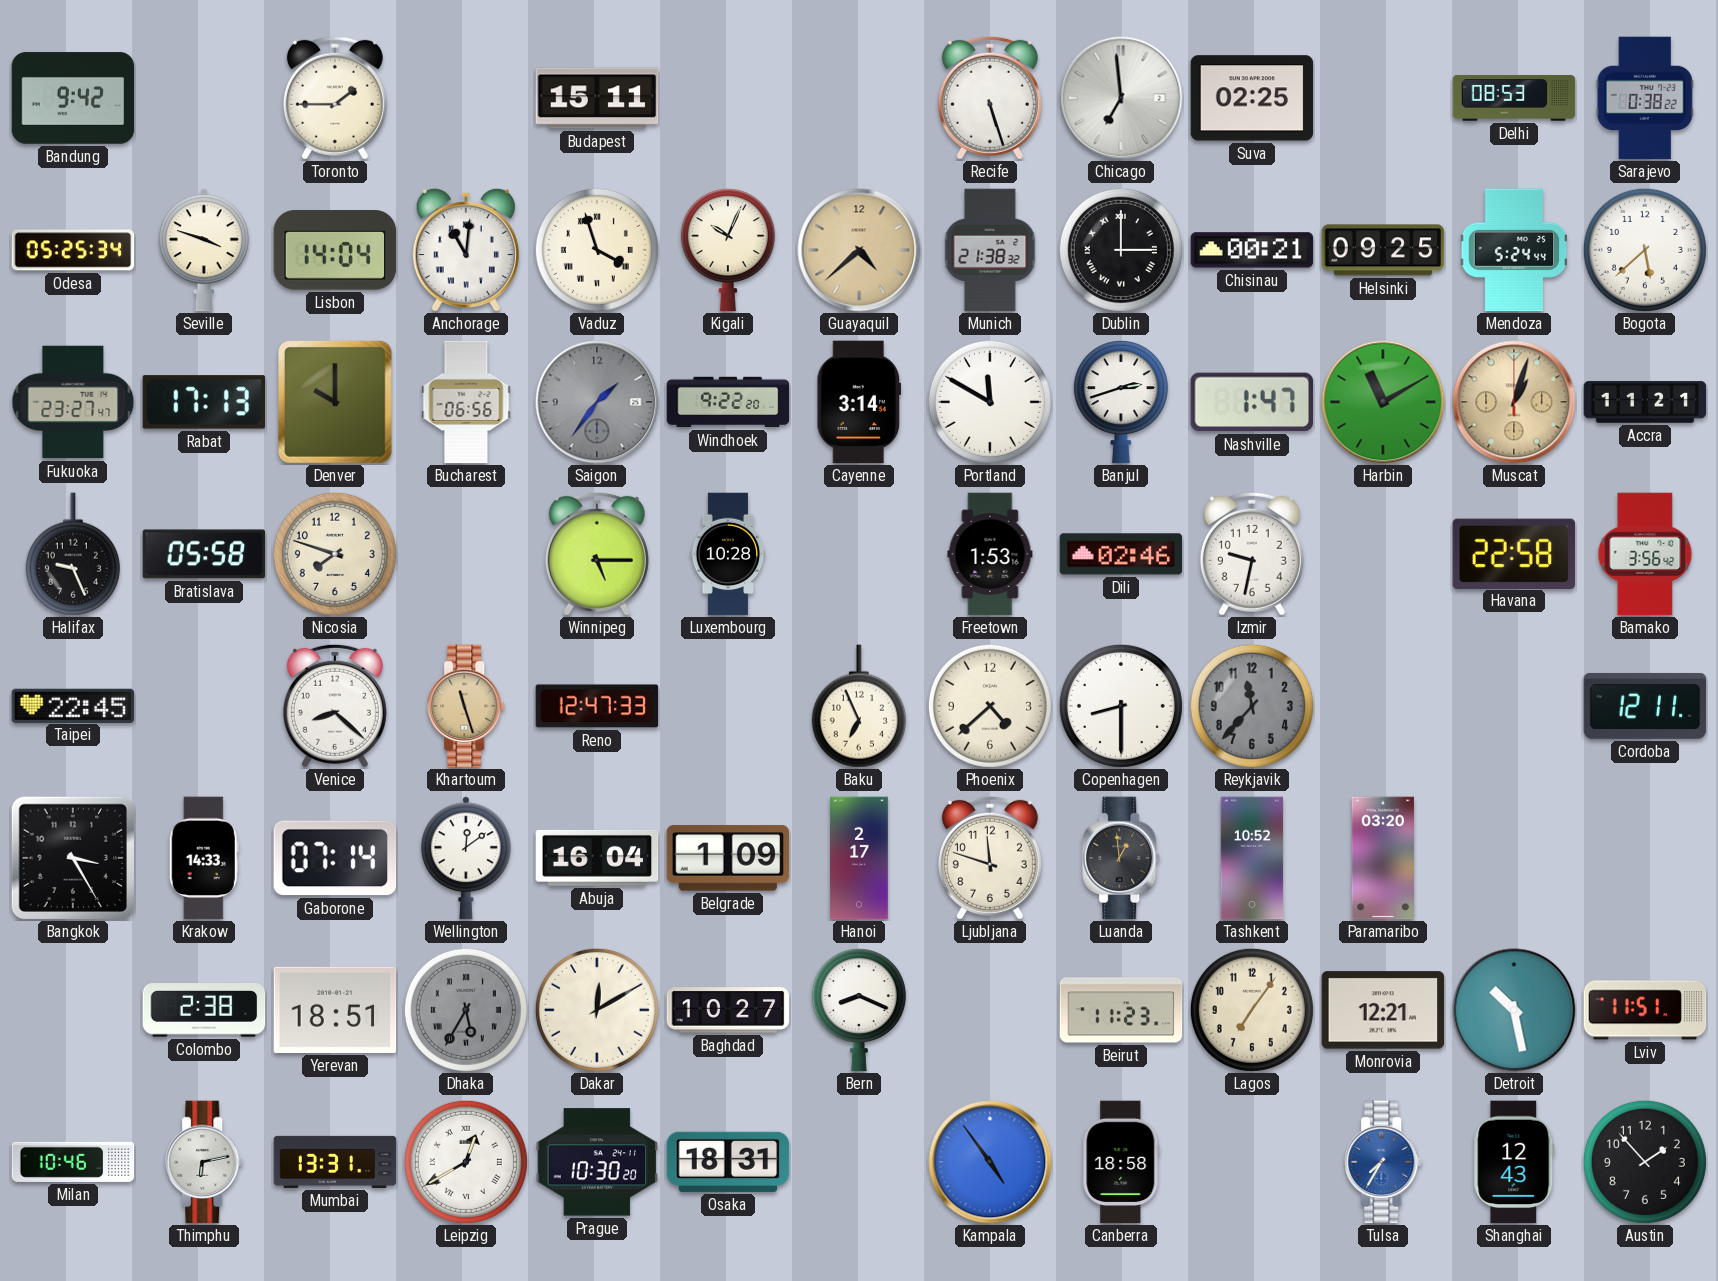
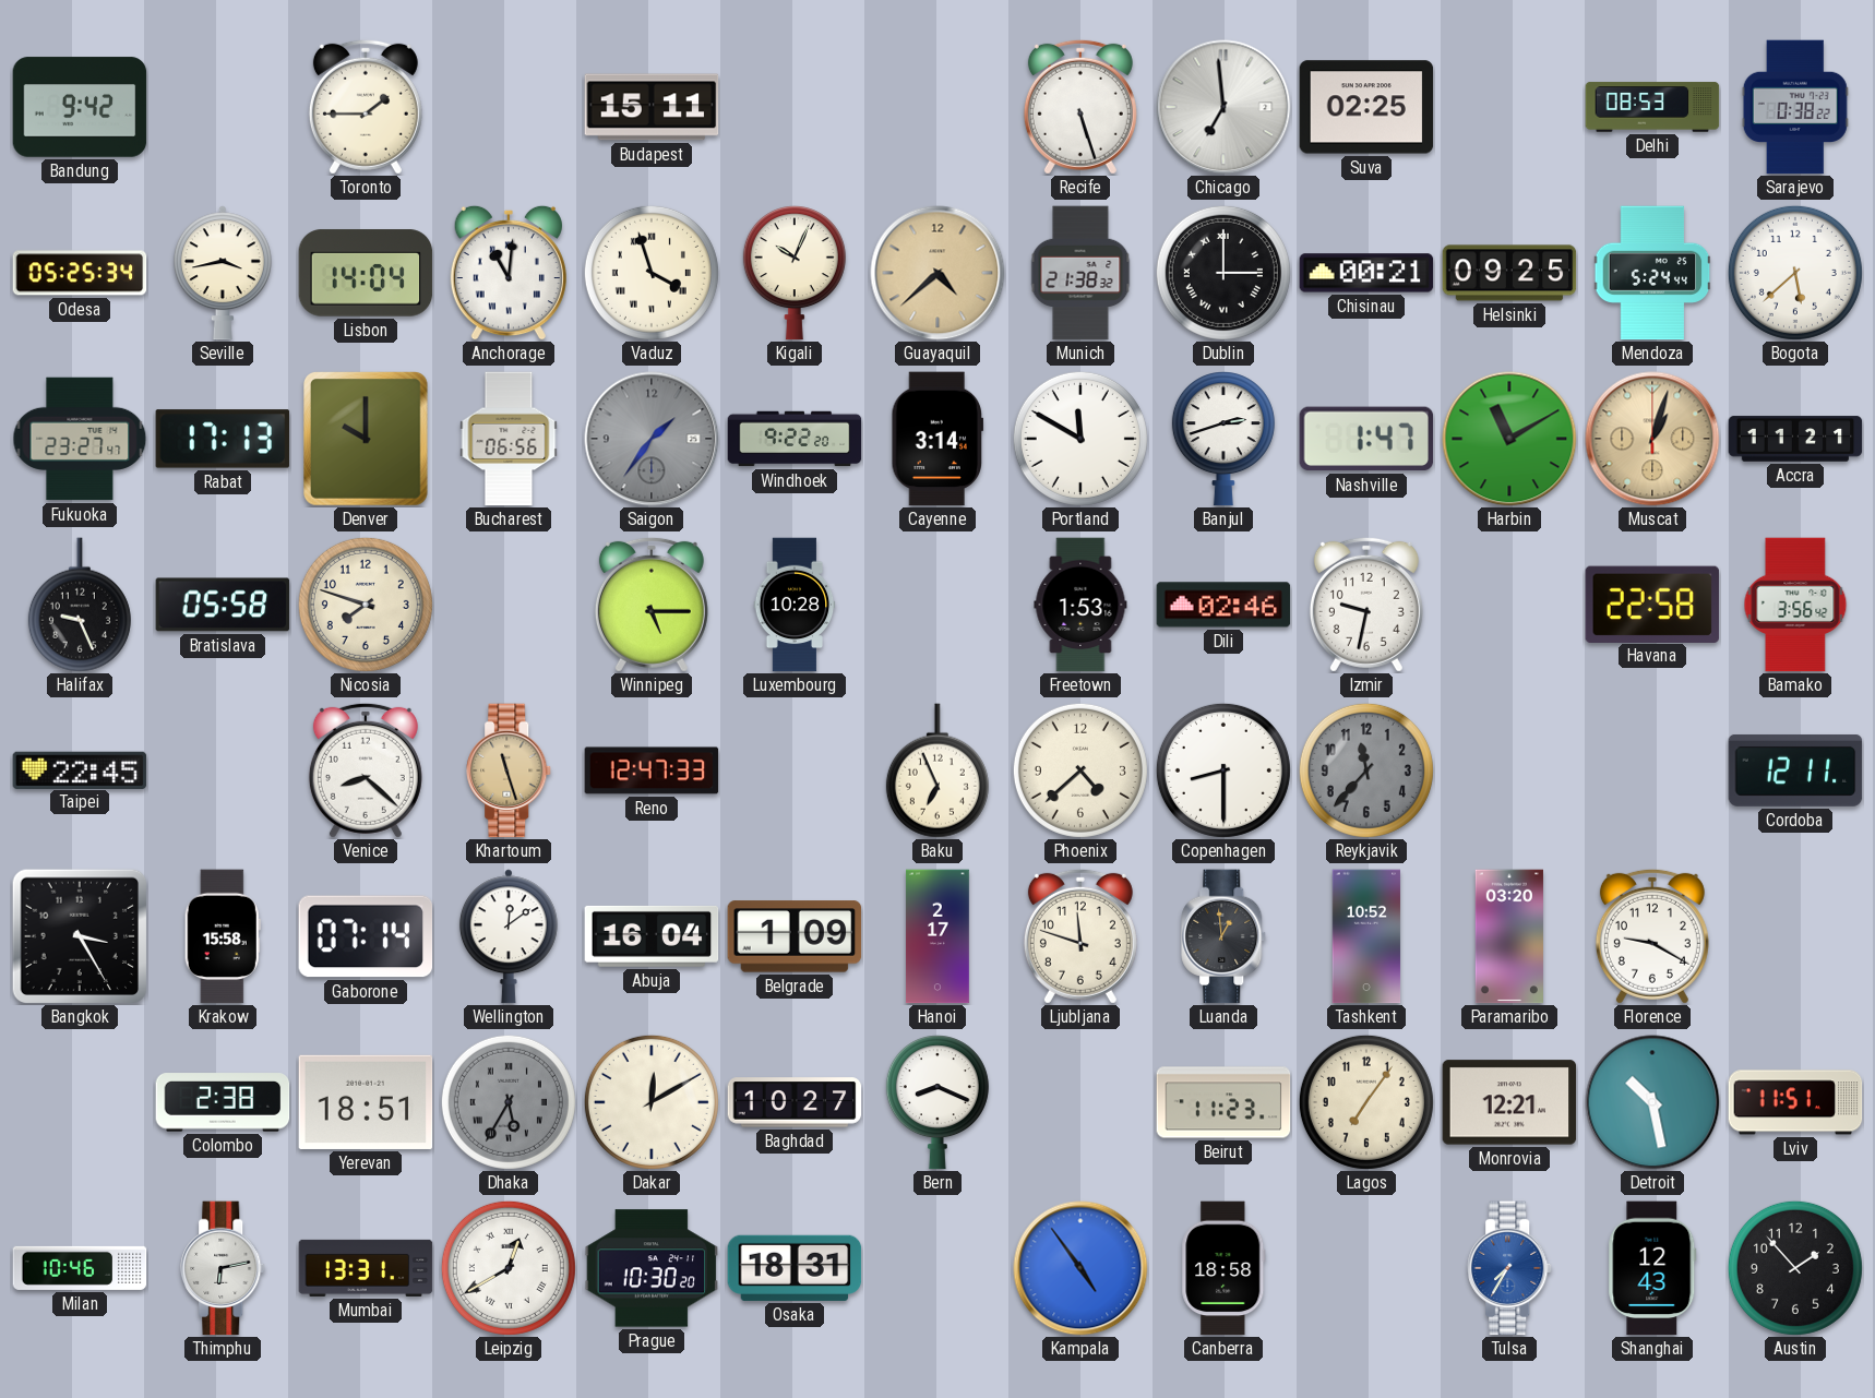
Seville: 3:48 -> 3:43 (223, 273)
Krakow: 14:33 -> 15:58 (223, 936)
Florence: none -> 9:20 (1652, 936)
